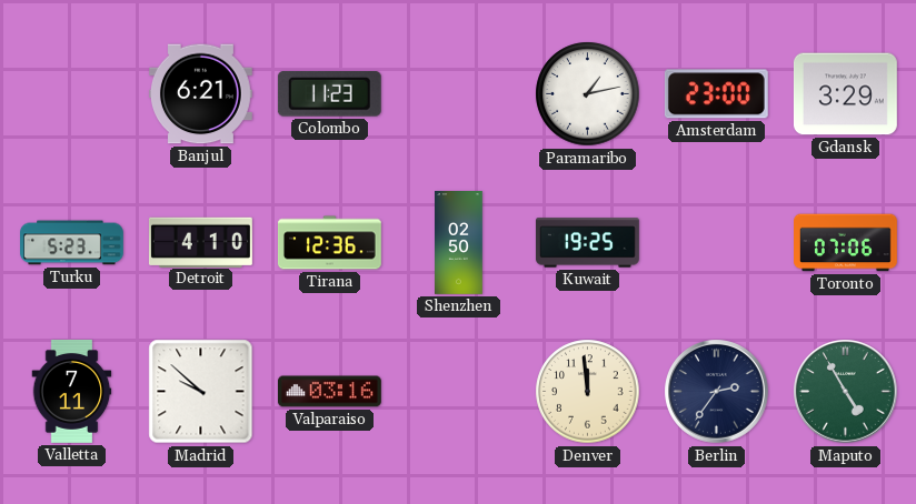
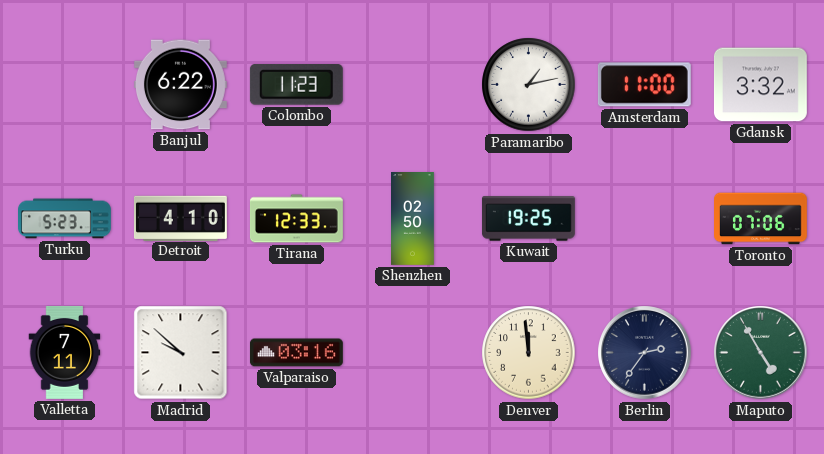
Banjul: 6:21 -> 6:22 (180, 85)
Amsterdam: 23:00 -> 11:00 (644, 85)
Gdansk: 3:29 -> 3:32 (760, 85)
Tirana: 12:36 -> 12:33 (296, 219)
